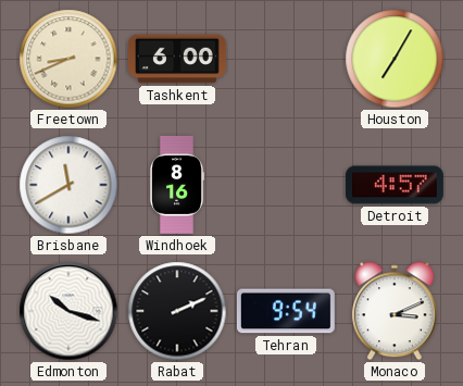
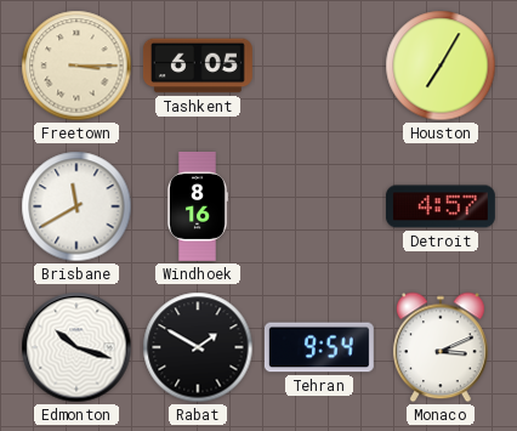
Freetown: 8:41 -> 3:15 (76, 66)
Tashkent: 6:00 -> 6:05 (198, 66)
Rabat: 2:11 -> 1:50 (198, 347)
